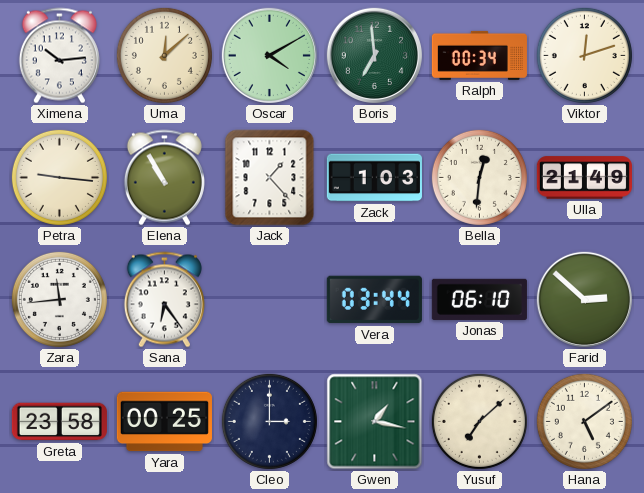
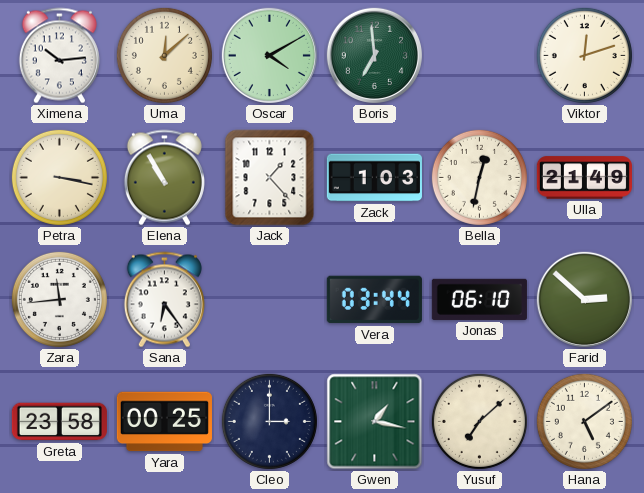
Ralph: 00:34 -> none (479, 55)
Petra: 9:16 -> 3:17 (59, 177)
Bella: 12:31 -> 12:32 (479, 177)
